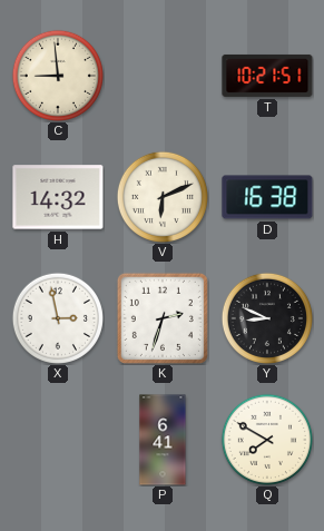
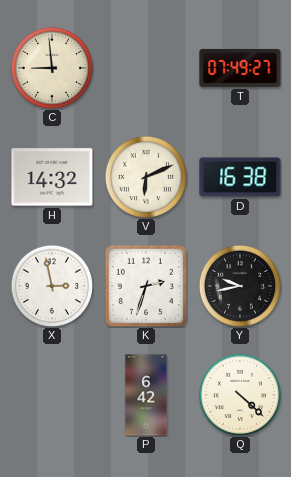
T: 10:21 -> 07:49 (240, 68)
Y: 8:49 -> 9:43 (240, 286)
P: 6:41 -> 6:42 (146, 395)
Q: 7:50 -> 4:22 (240, 395)
